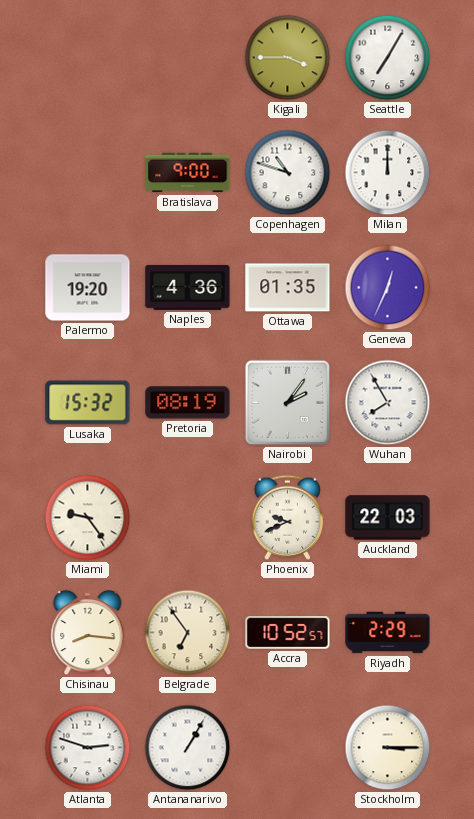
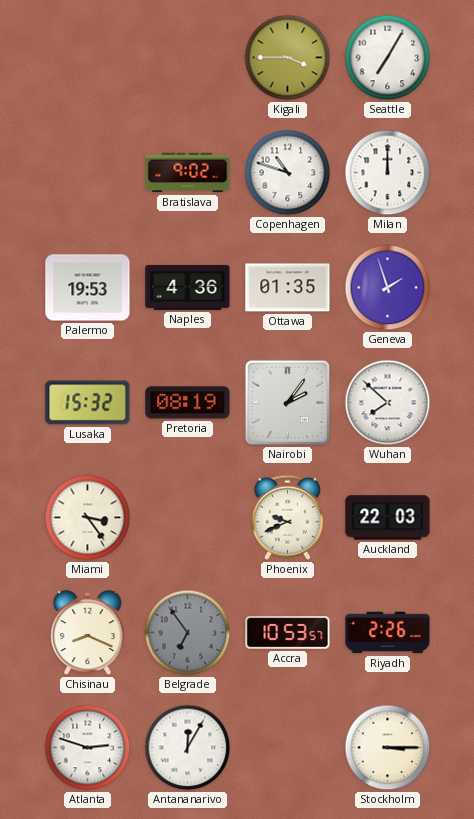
Bratislava: 9:00 -> 9:02 (188, 173)
Palermo: 19:20 -> 19:53 (88, 288)
Geneva: 12:34 -> 1:57 (388, 288)
Wuhan: 7:55 -> 7:52 (388, 403)
Miami: 9:24 -> 3:24 (88, 518)
Chisinau: 8:16 -> 8:19 (88, 633)
Belgrade dial: cream -> grey (188, 633)
Accra: 10:52 -> 10:53 (288, 633)
Riyadh: 2:29 -> 2:26 (388, 633)
Antananarivo: 1:05 -> 12:05 (188, 748)
